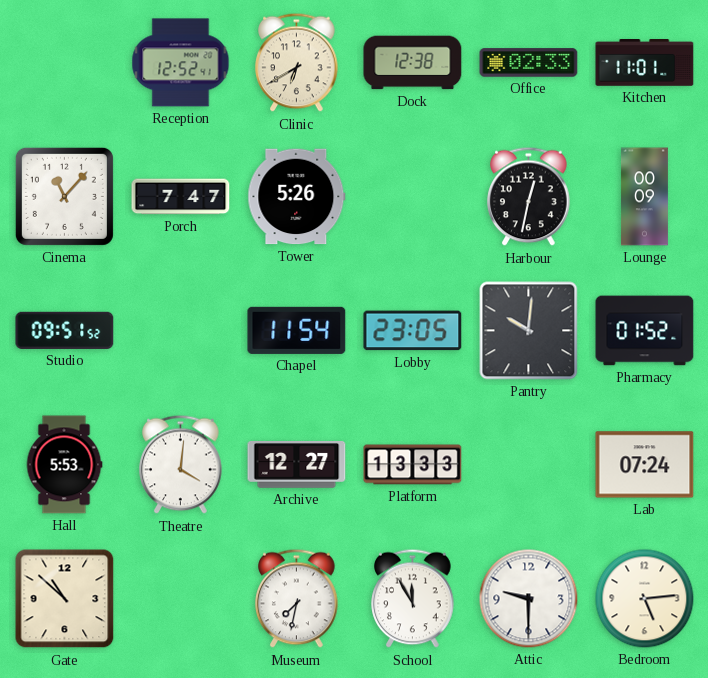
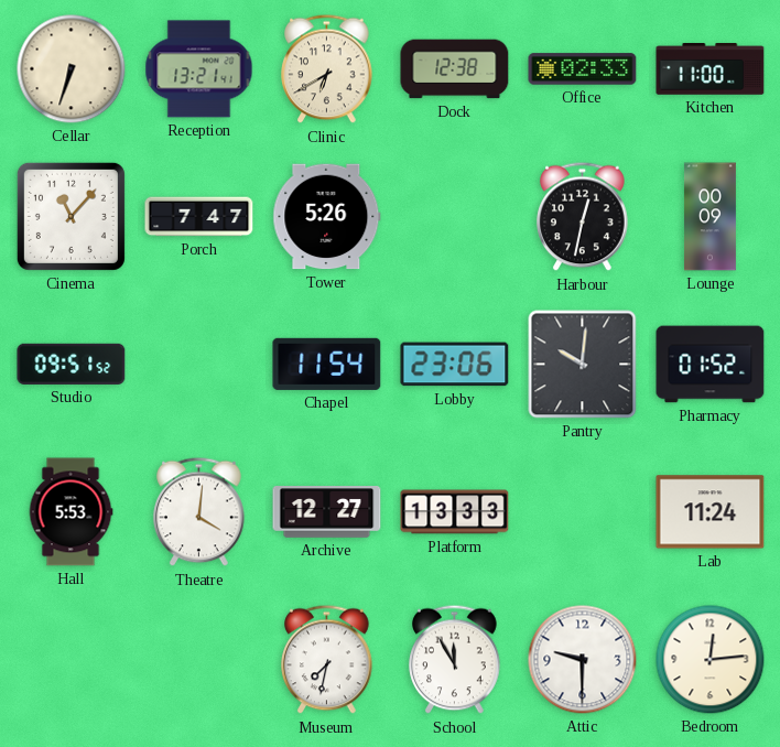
Cellar: none -> 6:33 (72, 69)
Reception: 12:52 -> 13:21 (199, 69)
Kitchen: 11:01 -> 11:00 (711, 69)
Lobby: 23:05 -> 23:06 (455, 365)
Lab: 07:24 -> 11:24 (711, 512)
Gate: 10:52 -> none (65, 599)
Bedroom: 5:14 -> 12:14 (711, 660)
